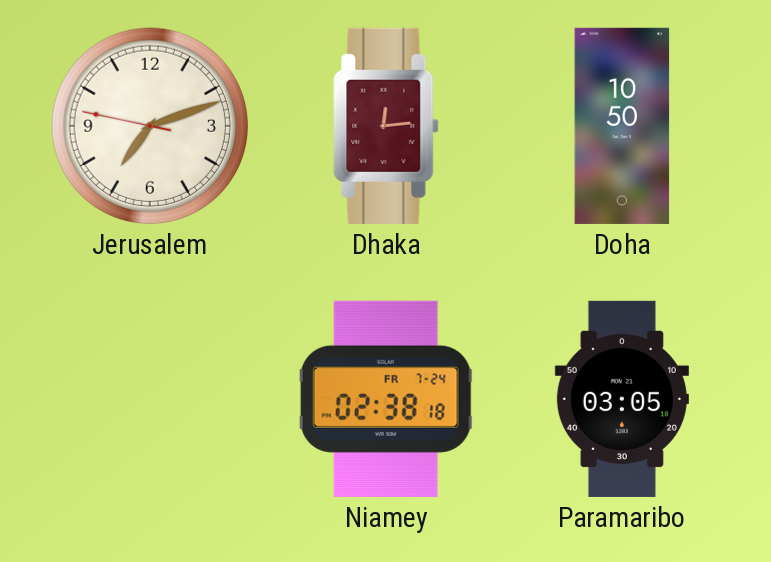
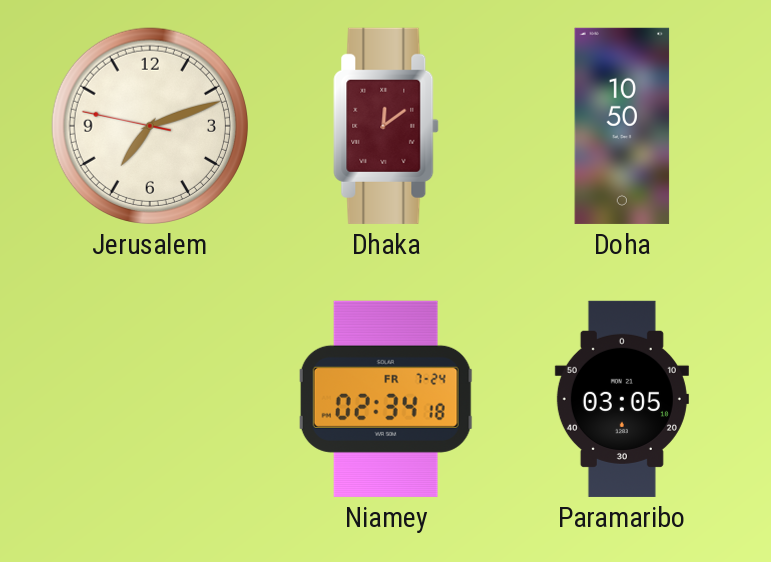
Dhaka: 12:14 -> 12:09 (386, 126)
Niamey: 02:38 -> 02:34 (386, 399)
